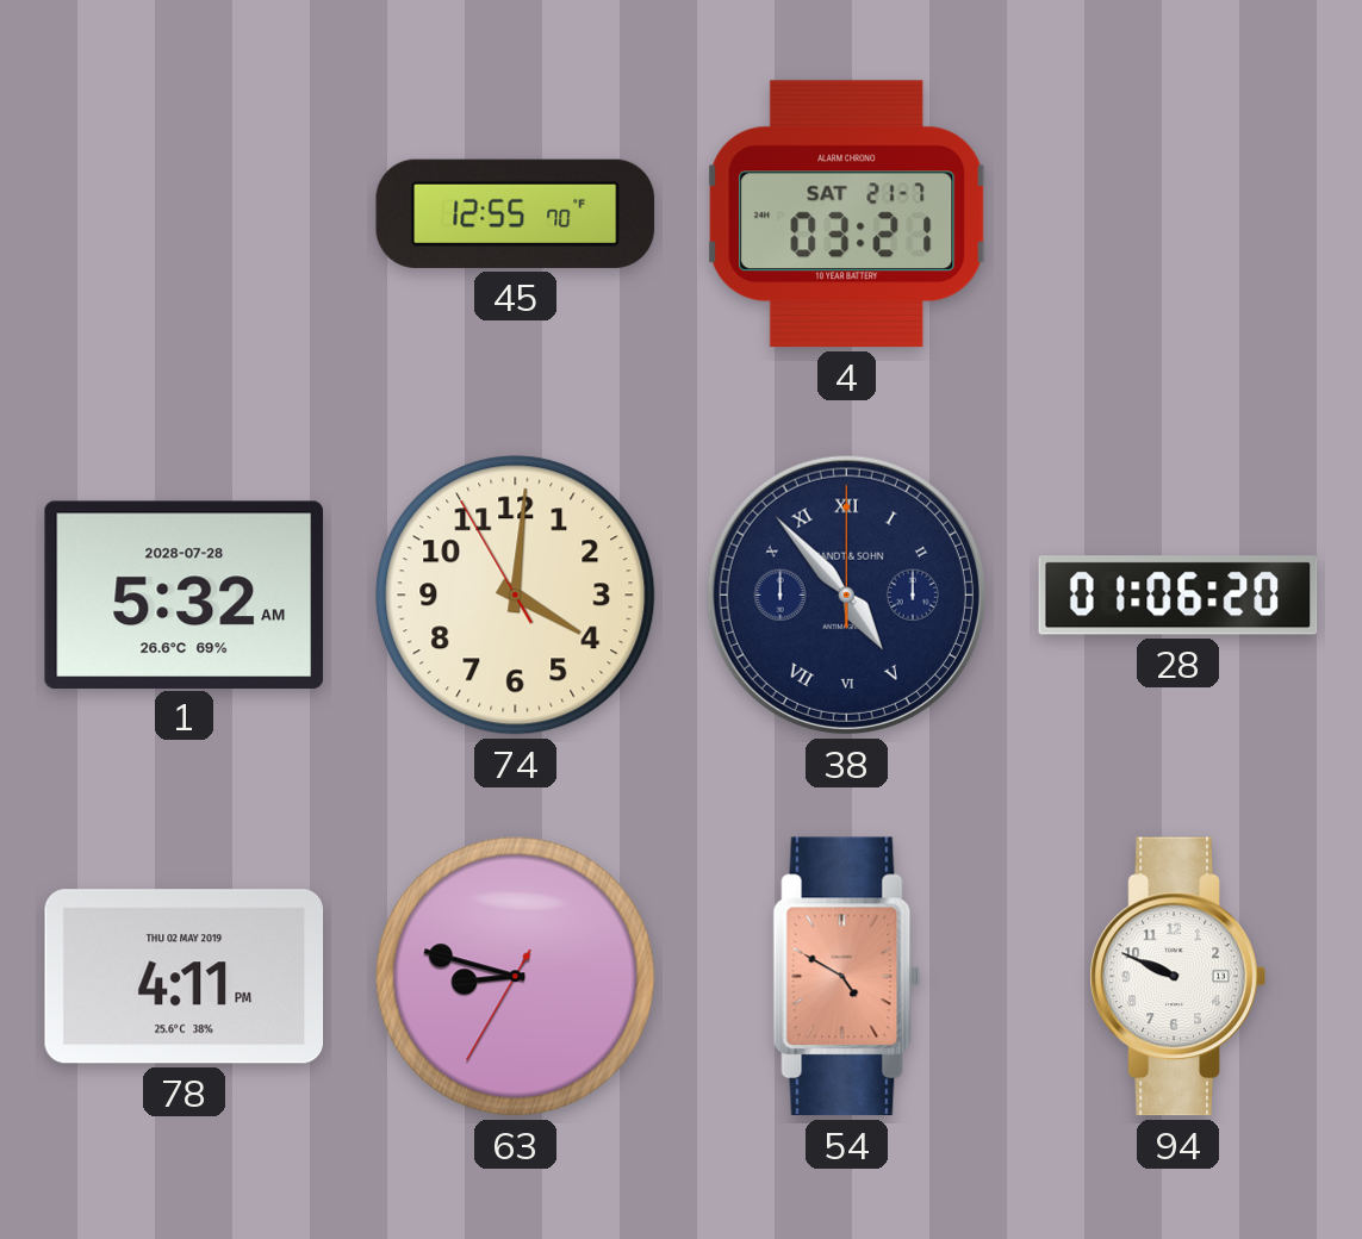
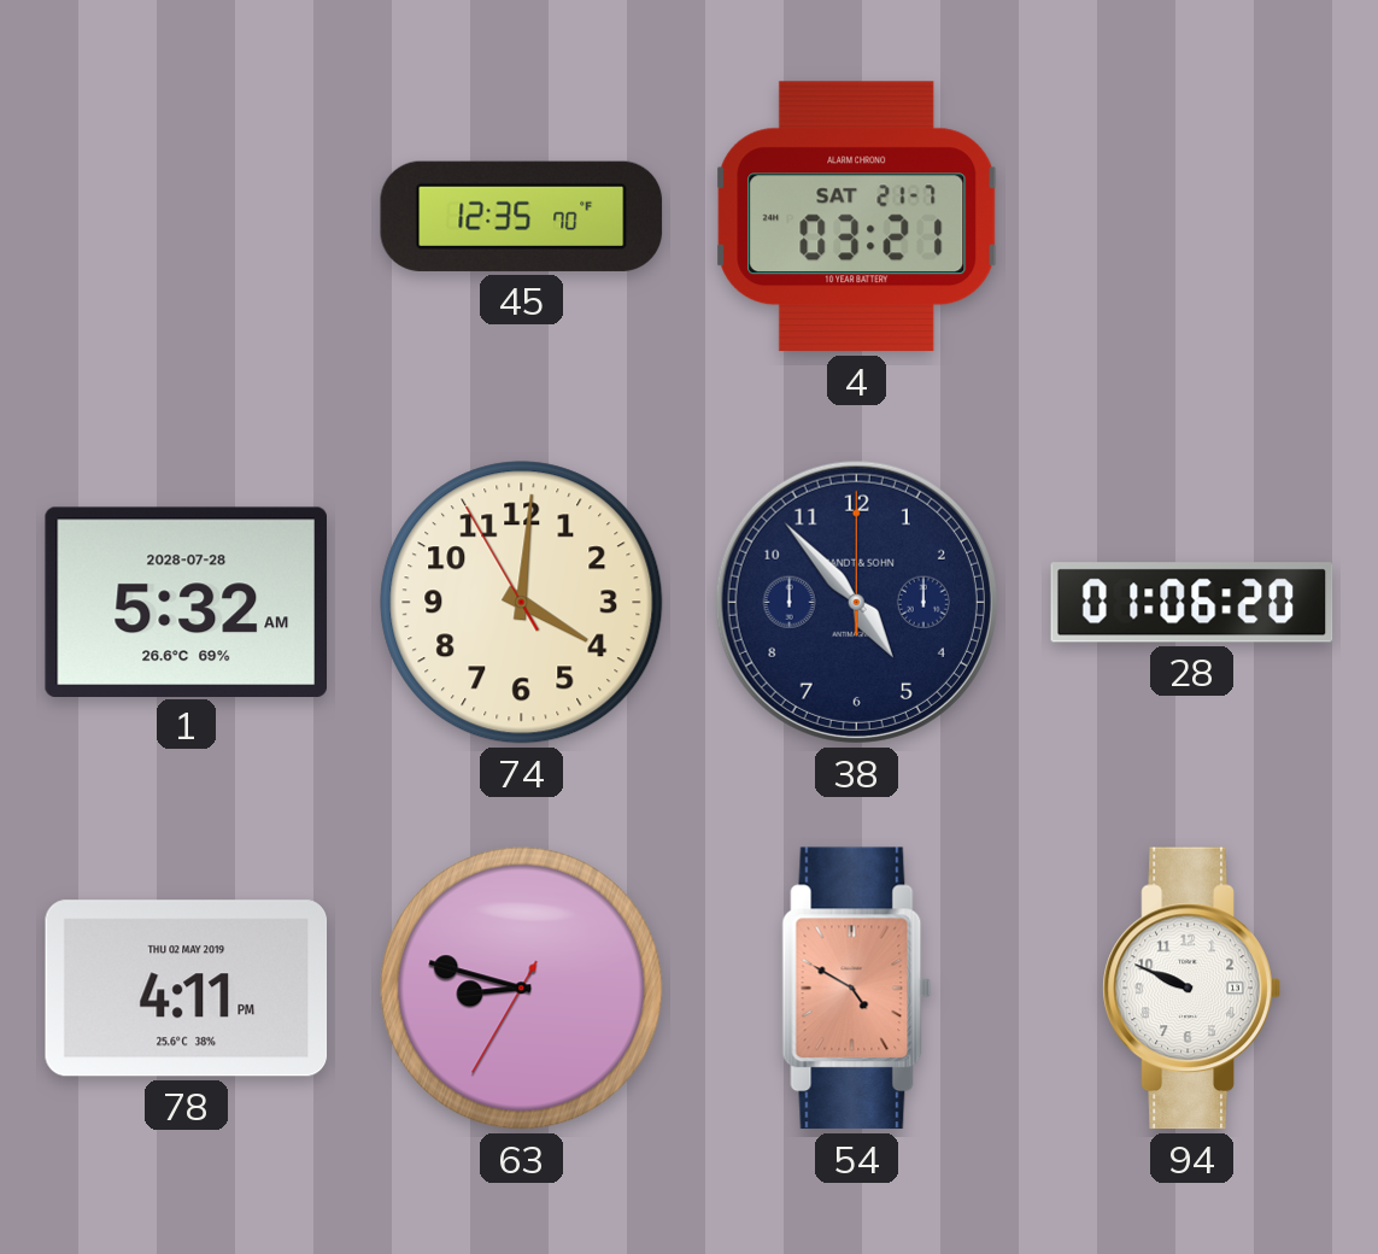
45: 12:55 -> 12:35 (522, 216)
38 numerals: Roman -> Arabic (856, 602)
